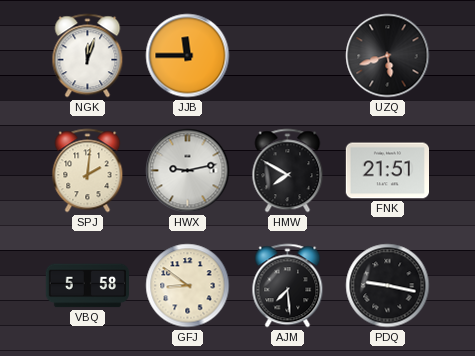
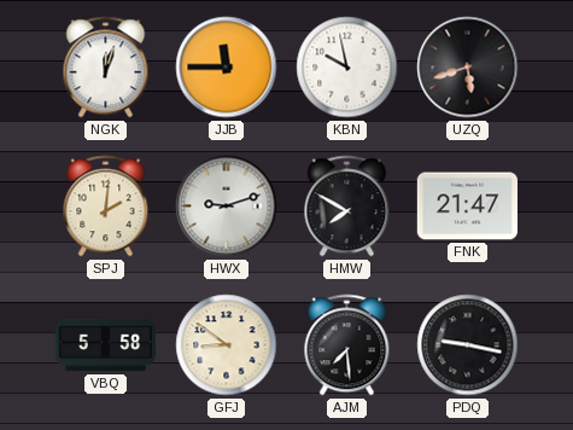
KBN: none -> 9:58 (347, 68)
HWX: 9:13 -> 9:12 (227, 207)
FNK: 21:51 -> 21:47 (467, 207)
